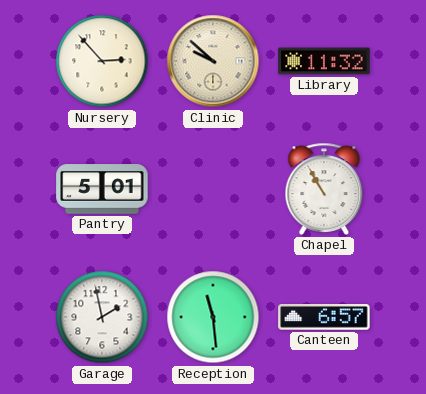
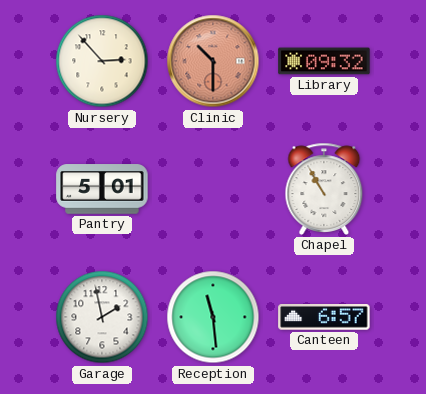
Clinic: 9:52 -> 10:30 (213, 61)
Clinic dial: cream -> salmon (213, 61)
Library: 11:32 -> 09:32 (324, 61)
